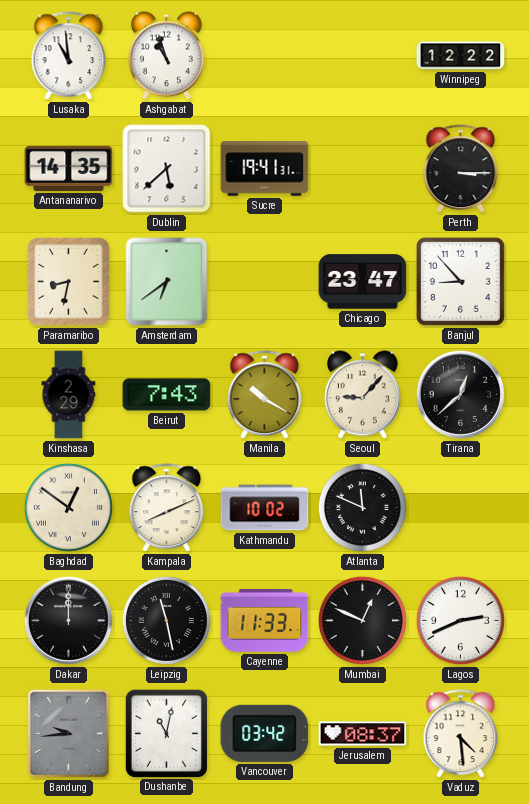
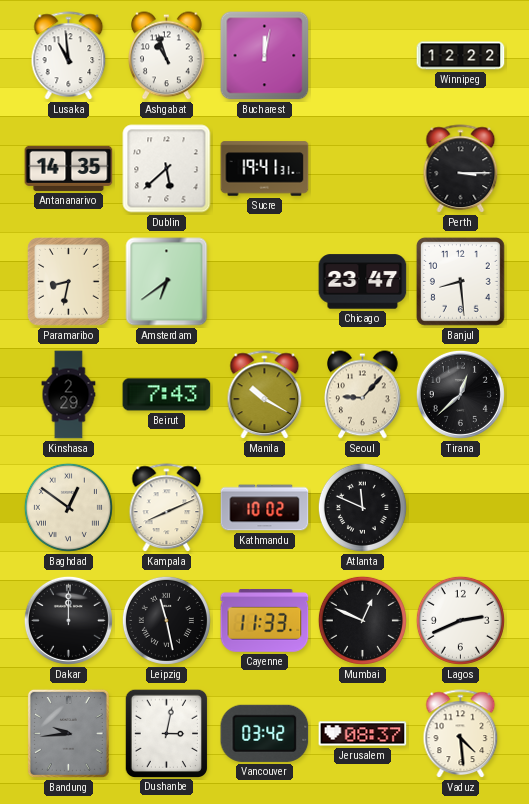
Bucharest: none -> 12:02 (265, 56)
Banjul: 8:53 -> 8:29 (460, 281)
Dushanbe: 11:02 -> 3:02 (166, 733)
